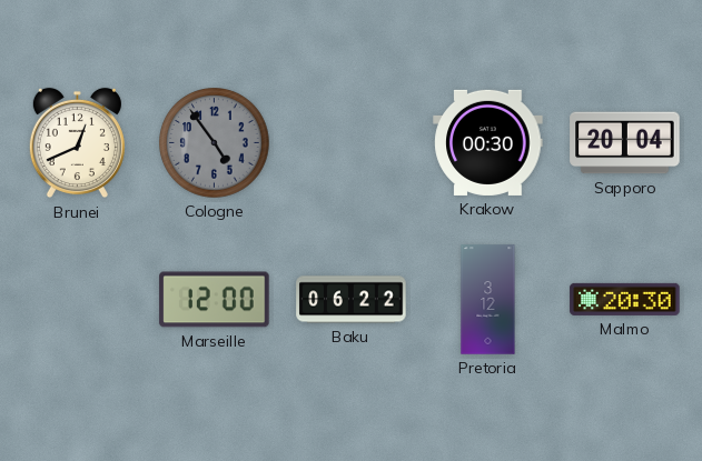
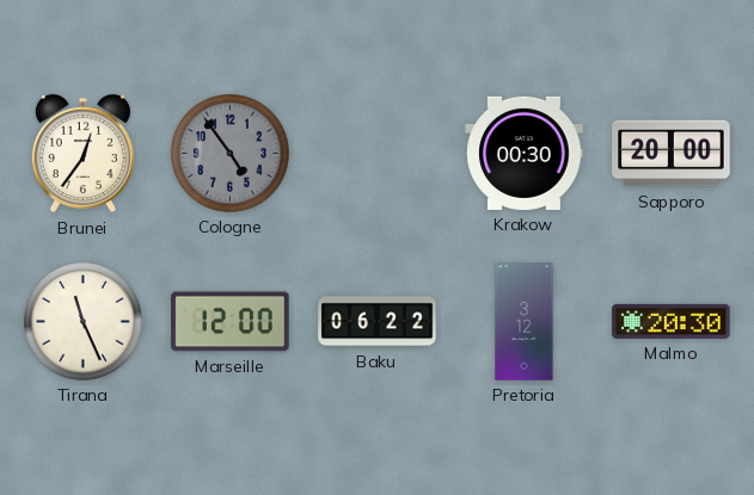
Brunei: 12:41 -> 12:36 (82, 154)
Sapporo: 20:04 -> 20:00 (672, 154)
Tirana: none -> 11:26 (84, 322)
